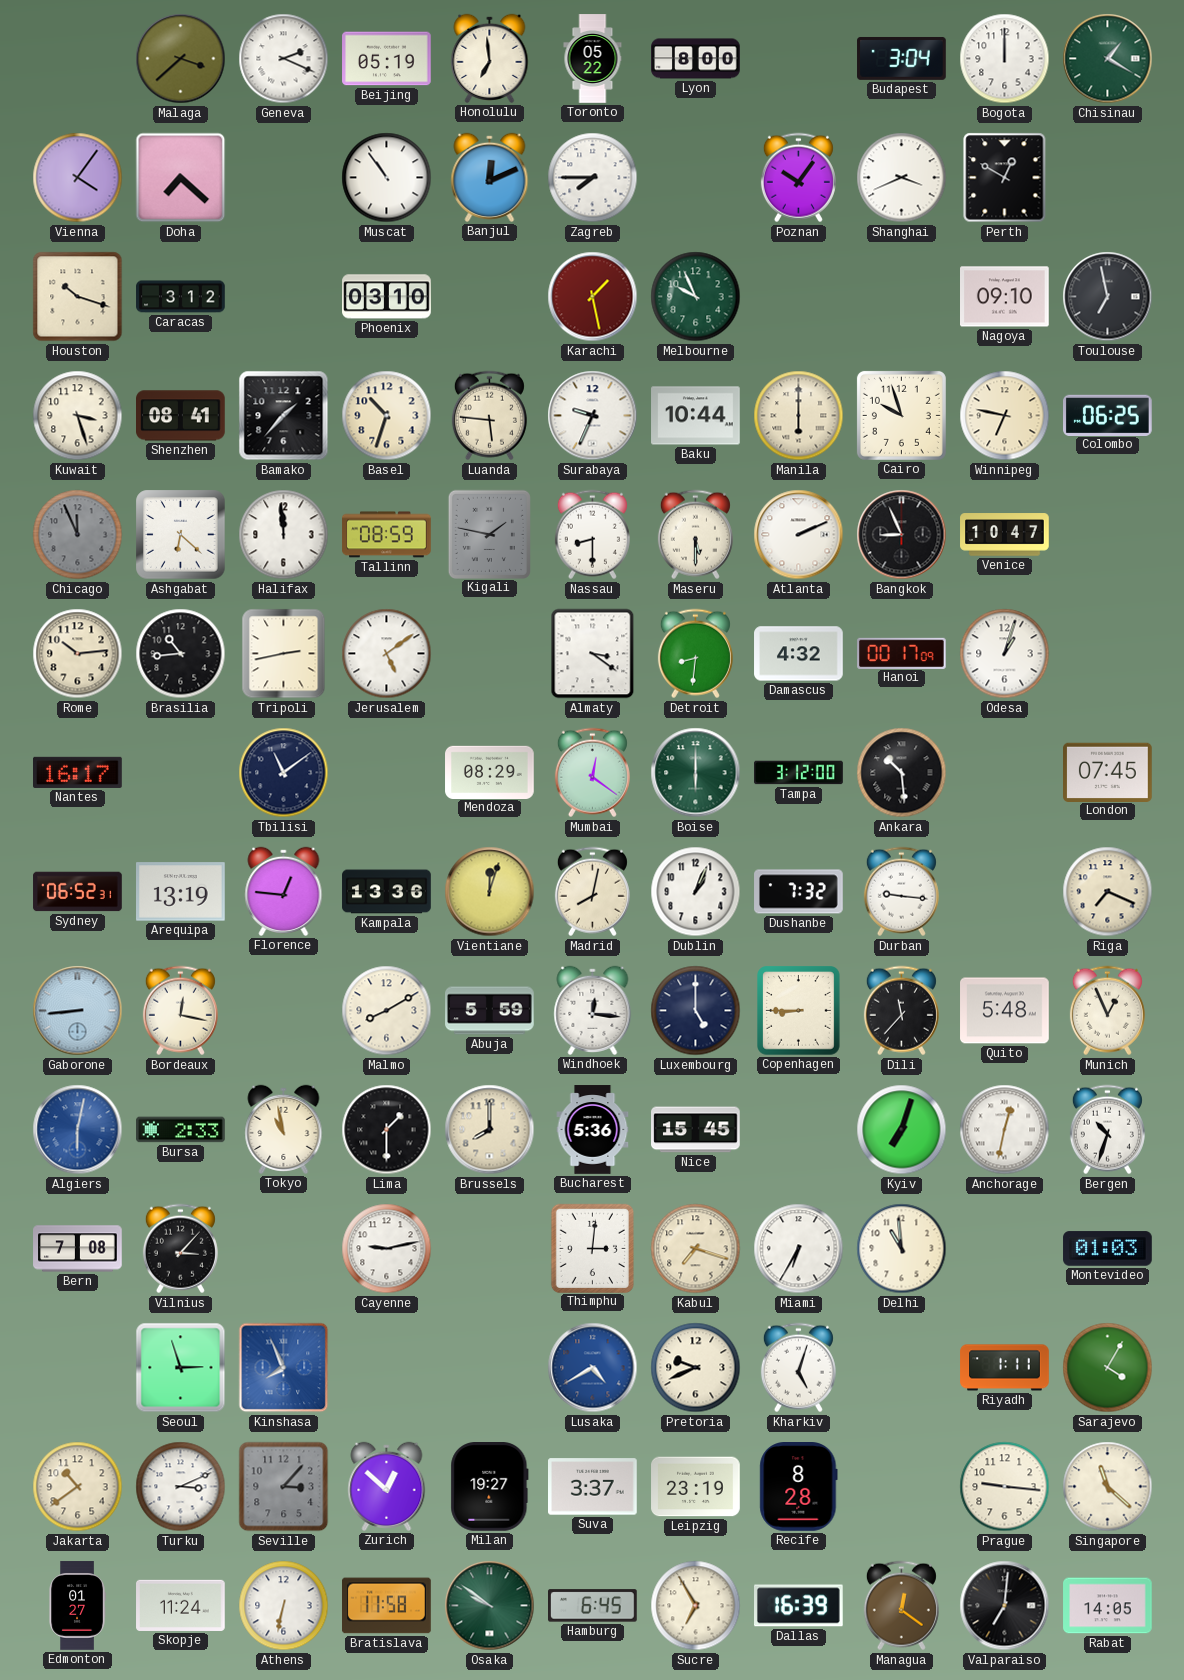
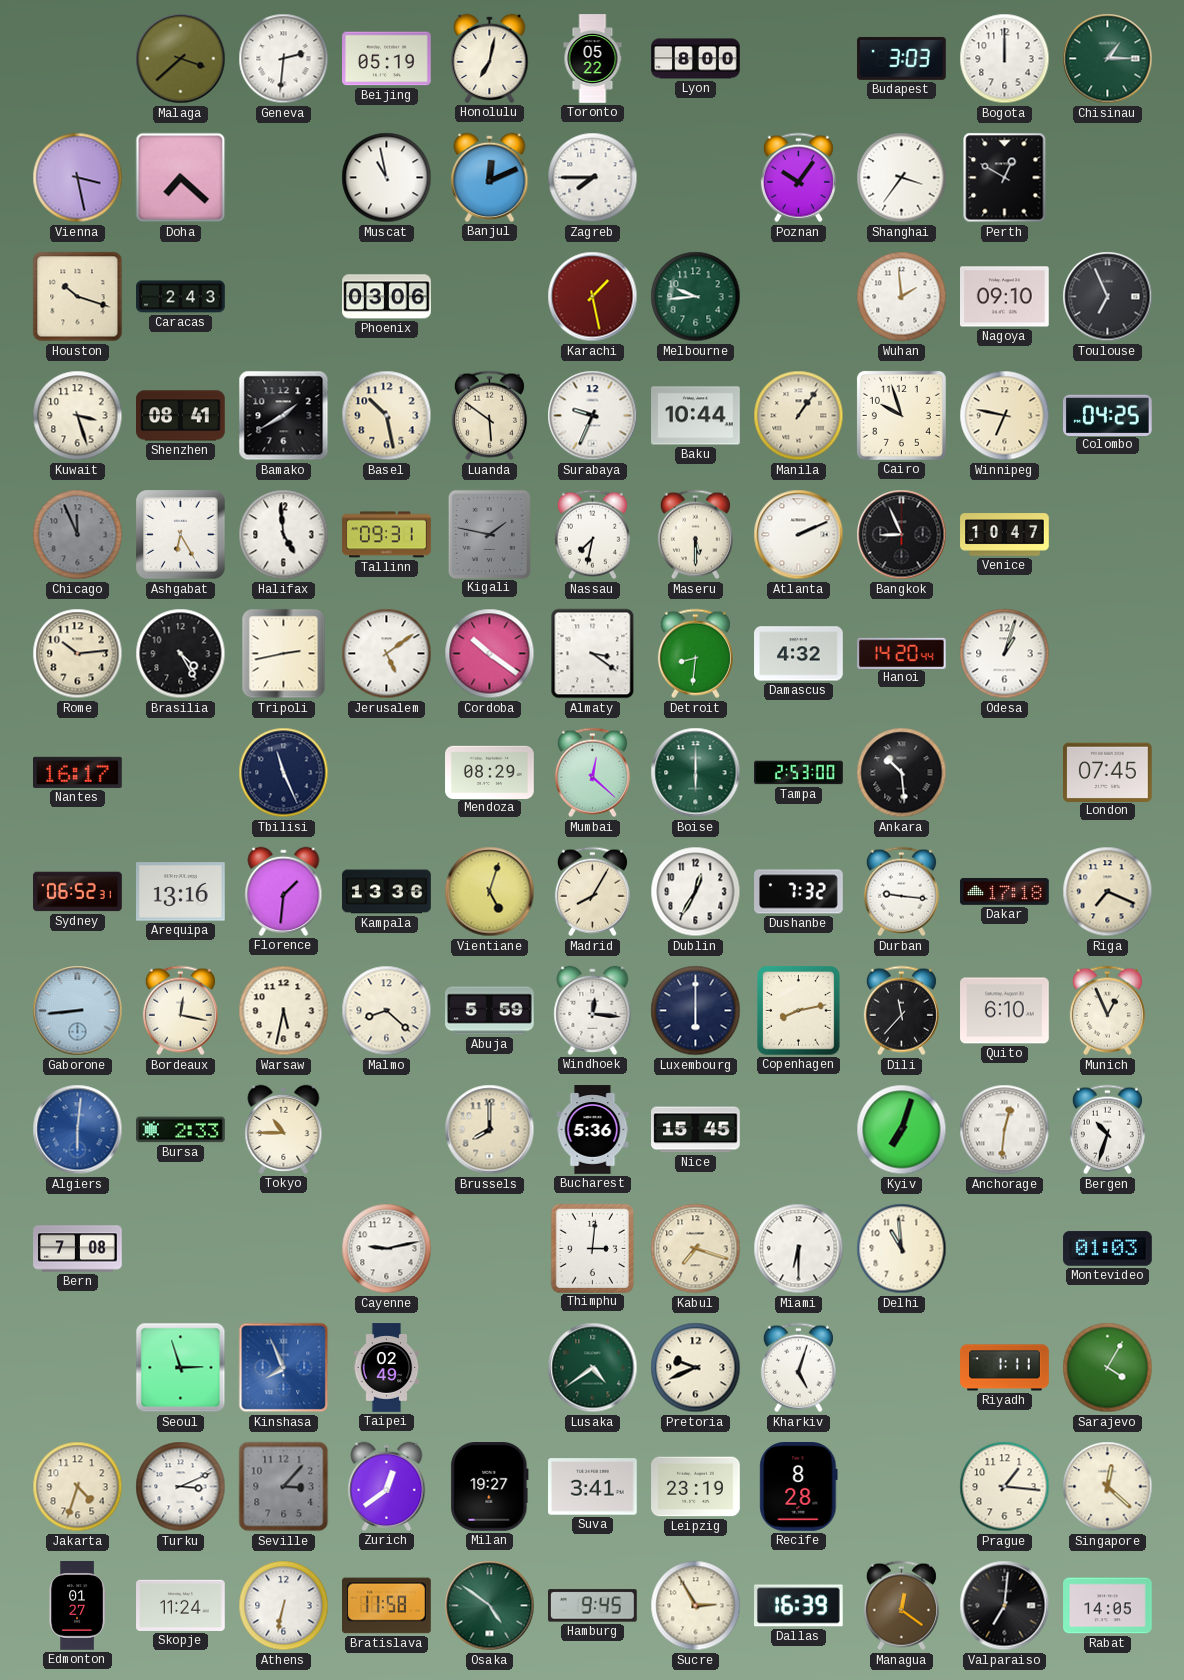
Geneva: 2:19 -> 2:31 (284, 59)
Honolulu: 6:59 -> 7:02 (490, 58)
Budapest: 3:04 -> 3:03 (902, 58)
Chisinau: 1:20 -> 1:15 (1108, 59)
Vienna: 4:06 -> 3:28 (78, 178)
Muscat: 10:54 -> 10:58 (387, 178)
Shanghai: 3:41 -> 3:36 (902, 178)
Caracas: 3:12 -> 2:43 (181, 297)
Phoenix: 03:10 -> 03:06 (387, 297)
Melbourne: 9:56 -> 9:44 (696, 297)
Wuhan: none -> 1:59 (902, 297)
Toulouse: 6:58 -> 6:56 (1108, 297)
Bamako: 1:37 -> 1:40 (284, 416)
Basel: 10:33 -> 10:28 (387, 416)
Luanda: 5:46 -> 5:51 (489, 416)
Manila: 6:00 -> 1:06 (799, 416)
Colombo: 06:25 -> 04:25 (1108, 415)
Ashgabat: 6:22 -> 6:25 (181, 535)
Halifax: 11:59 -> 4:59 (284, 535)
Tallinn: 08:59 -> 09:31 (387, 535)
Nassau: 8:30 -> 7:32 (592, 535)
Brasilia: 10:44 -> 4:25 (181, 654)
Cordoba: none -> 10:21 (490, 654)
Hanoi: 00:17 -> 14:20 (902, 653)
Tbilisi: 11:09 -> 11:26 (284, 773)
Mumbai: 12:21 -> 12:22 (592, 773)
Tampa: 3:12 -> 2:53 (799, 773)
Arequipa: 13:19 -> 13:16 (181, 892)
Florence: 12:46 -> 1:31 (284, 891)
Vientiane: 12:03 -> 5:03 (490, 892)
Madrid: 8:02 -> 8:05 (592, 892)
Dublin: 1:04 -> 12:35 (696, 892)
Dakar: none -> 17:18 (1005, 892)
Warsaw: none -> 5:32 (284, 1011)
Malmo: 8:10 -> 8:22 (387, 1011)
Luxembourg: 5:00 -> 6:00 (696, 1011)
Copenhagen: 8:45 -> 8:13 (799, 1011)
Quito: 5:48 -> 6:10 (1005, 1011)
Algiers: 6:02 -> 6:01 (78, 1130)
Tokyo: 10:58 -> 10:45 (284, 1129)
Lima: 1:30 -> none (387, 1130)
Anchorage: 12:32 -> 12:31 (1005, 1130)
Vilnius: 3:07 -> none (180, 1249)
Miami: 6:35 -> 6:30 (799, 1249)
Taipei: none -> 02:49 (387, 1368)
Lusaka: 4:40 -> 4:39 (593, 1368)
Lusaka dial: blue -> green (593, 1368)
Jakarta: 10:39 -> 4:33 (78, 1487)
Zurich: 12:52 -> 12:39 (387, 1486)
Suva: 3:37 -> 3:41 (593, 1487)
Prague: 9:16 -> 1:16 (1005, 1487)
Singapore: 11:22 -> 12:22 (1108, 1487)
Osaka: 9:51 -> 4:51 (490, 1606)
Hamburg: 6:45 -> 9:45 (593, 1606)
Sucre: 6:55 -> 2:55 (696, 1606)
